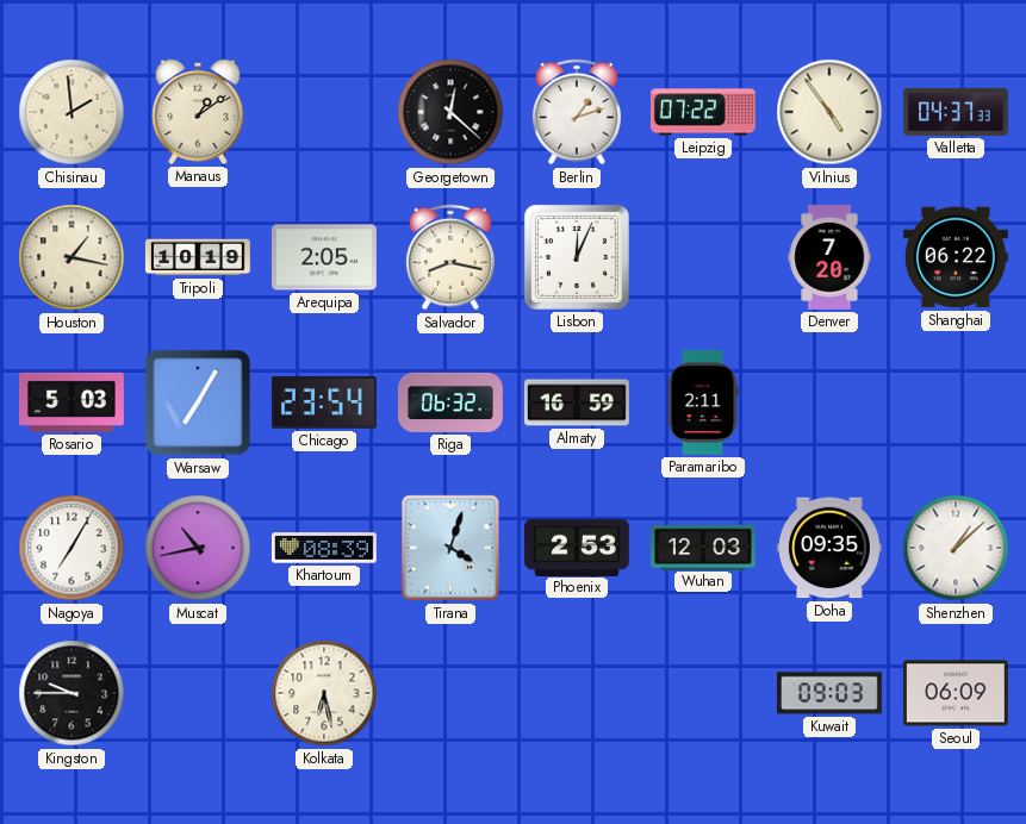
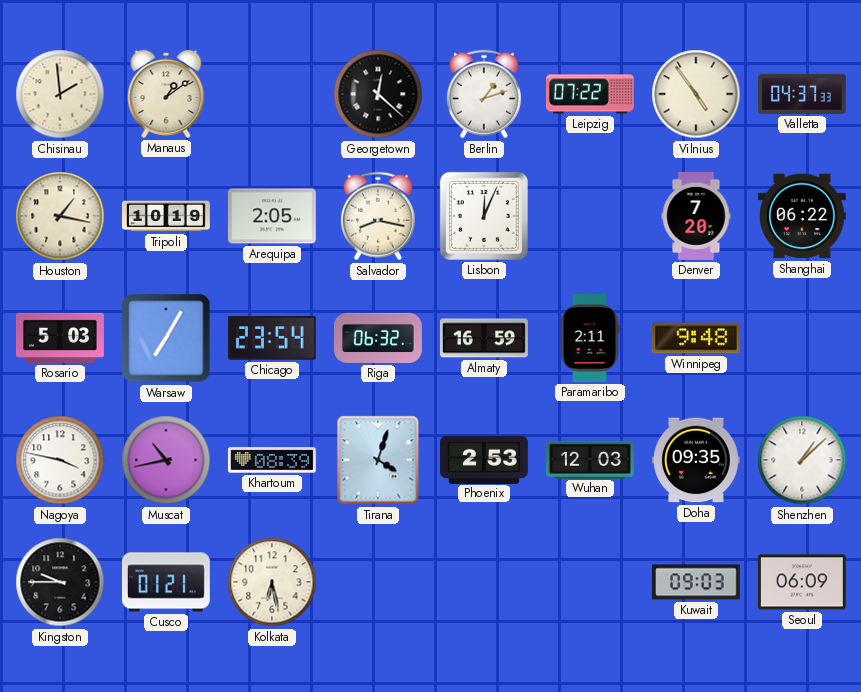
Winnipeg: none -> 9:48 (696, 338)
Nagoya: 7:05 -> 3:47 (60, 460)
Cusco: none -> 01:21 (166, 582)
